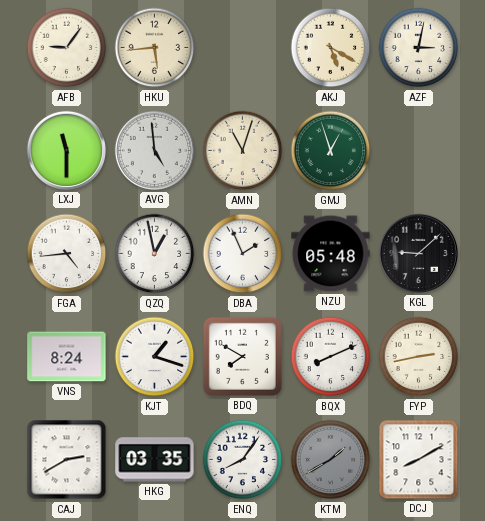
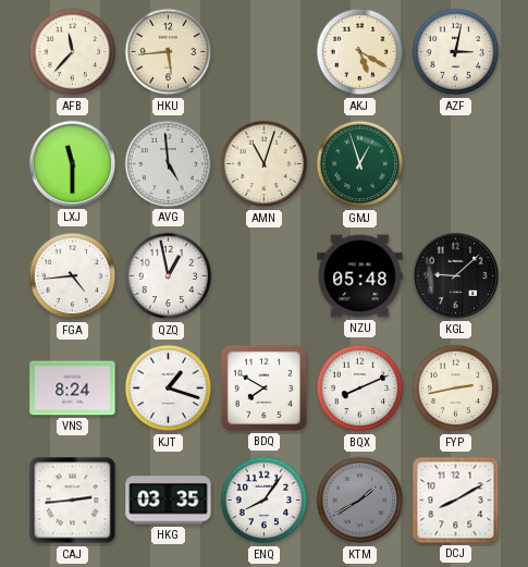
AFB: 9:06 -> 11:37 (73, 52)
DBA: 1:56 -> none (243, 254)
CAJ: 2:40 -> 2:44 (73, 501)
